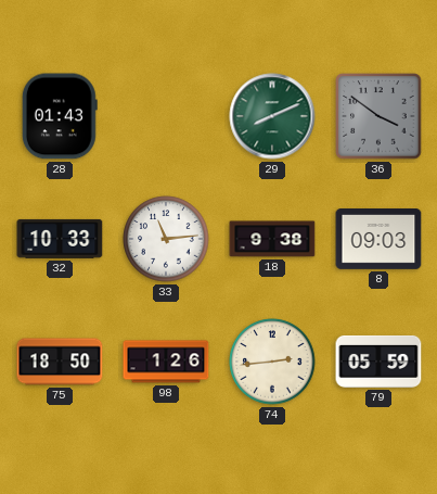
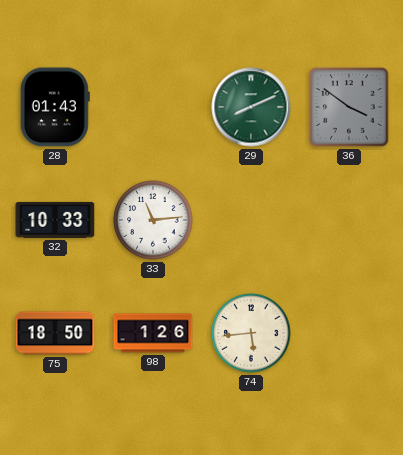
18: 9:38 -> none (272, 239)
8: 09:03 -> none (378, 240)
74: 2:44 -> 5:44 (251, 333)
79: 05:59 -> none (378, 362)
